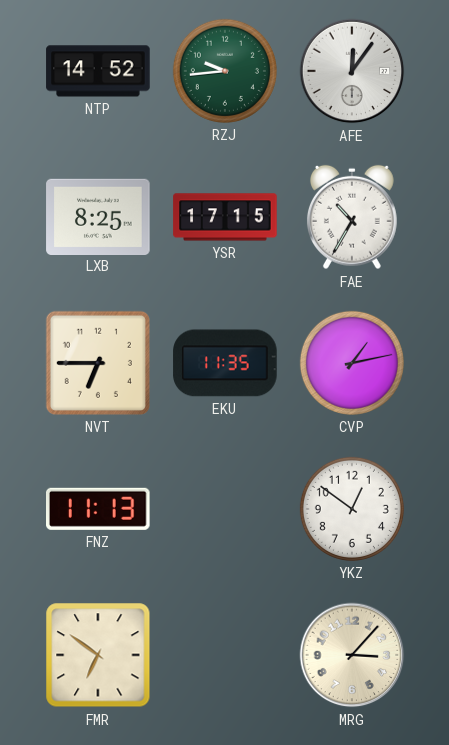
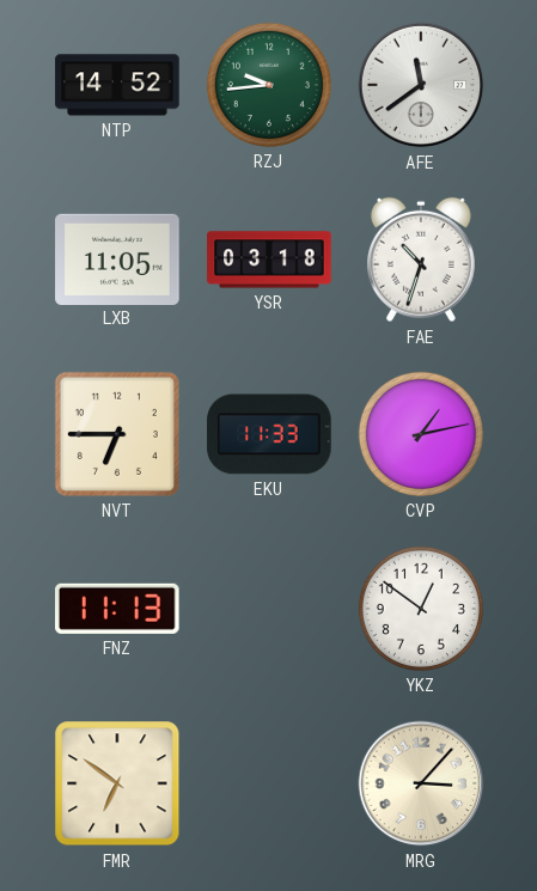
AFE: 12:06 -> 11:39 (421, 85)
LXB: 8:25 -> 11:05 (117, 258)
YSR: 17:15 -> 03:18 (269, 260)
FAE: 10:35 -> 10:33 (421, 260)
EKU: 11:35 -> 11:33 (269, 434)
